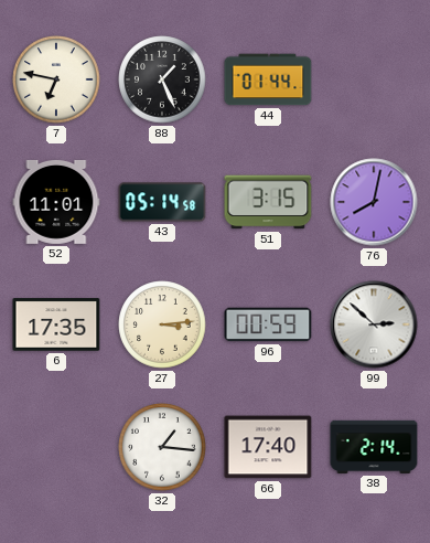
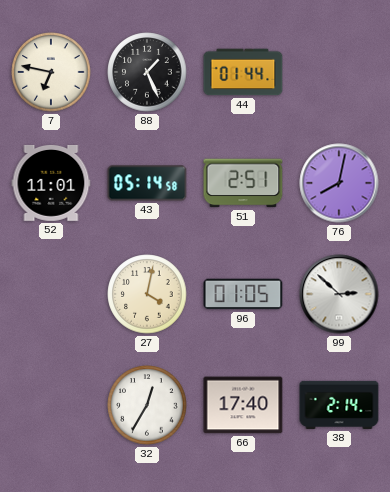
51: 3:15 -> 2:51 (243, 183)
6: 17:35 -> none (56, 324)
27: 3:14 -> 4:02 (147, 294)
96: 00:59 -> 01:05 (243, 294)
32: 1:16 -> 12:35 (147, 405)
